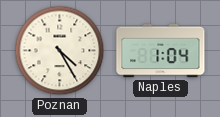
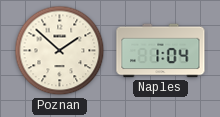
Poznan: 4:25 -> 1:52 (60, 51)
